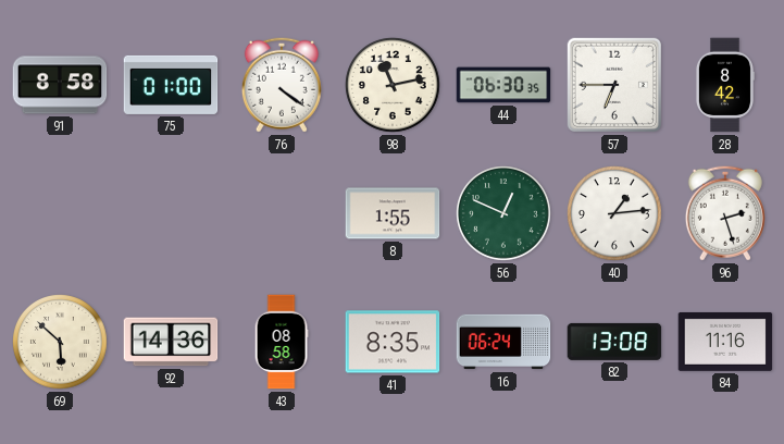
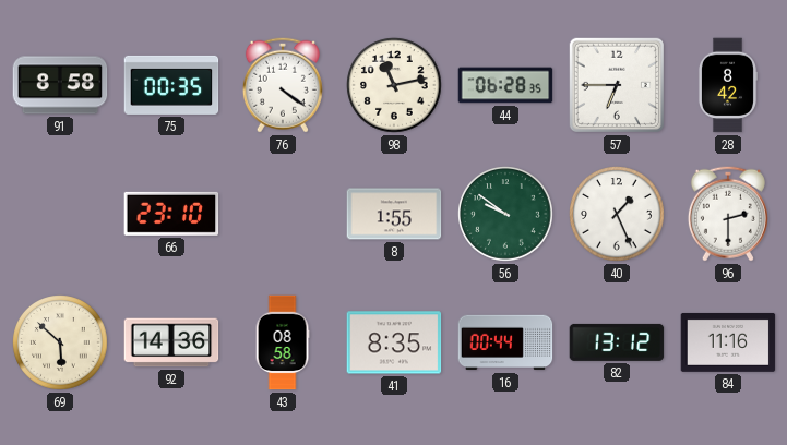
75: 01:00 -> 00:35 (171, 85)
44: 06:30 -> 06:28 (505, 85)
66: none -> 23:10 (171, 214)
56: 12:49 -> 9:51 (505, 214)
40: 1:14 -> 1:26 (617, 214)
96: 2:27 -> 2:30 (728, 214)
16: 06:24 -> 00:44 (505, 342)
82: 13:08 -> 13:12 (617, 342)
